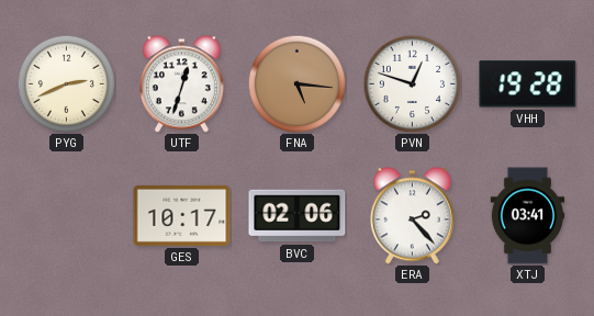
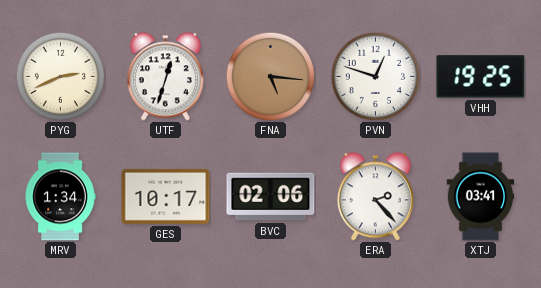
VHH: 19:28 -> 19:25 (481, 77)
MRV: none -> 1:34 (60, 197)
